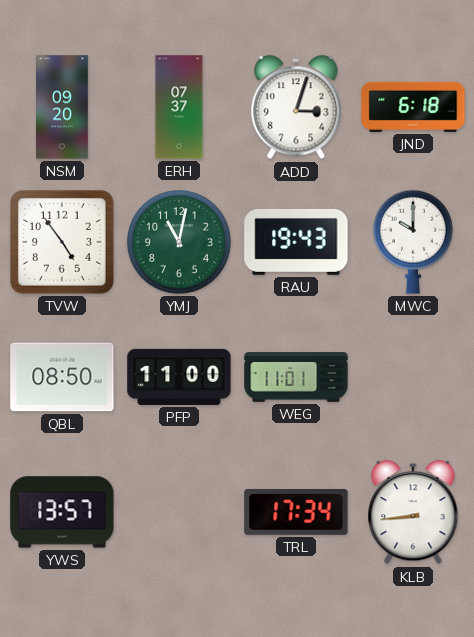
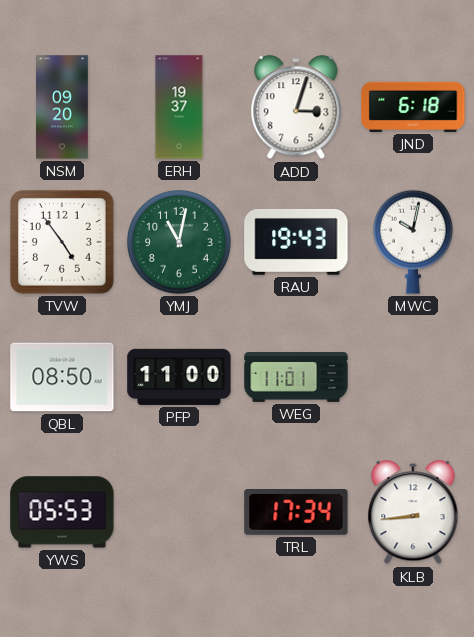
ERH: 07:37 -> 19:37 (179, 107)
MWC: 10:00 -> 10:02 (413, 242)
YWS: 13:57 -> 05:53 (62, 512)
